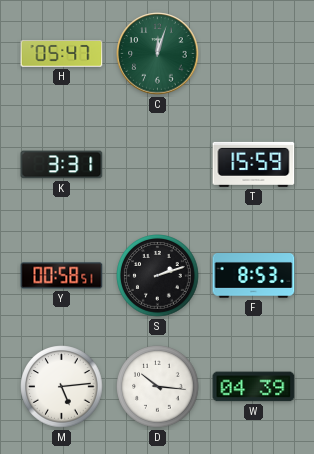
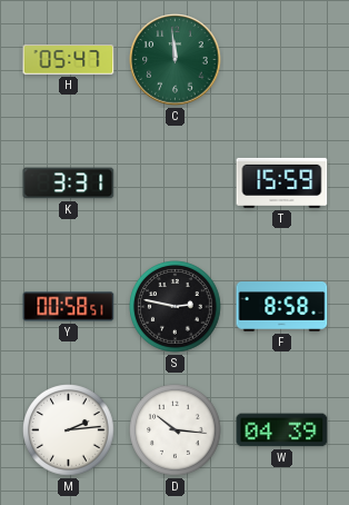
C: 12:03 -> 11:59 (176, 60)
S: 2:12 -> 2:47 (176, 307)
F: 8:53 -> 8:58 (282, 307)
M: 5:14 -> 2:14 (69, 430)
